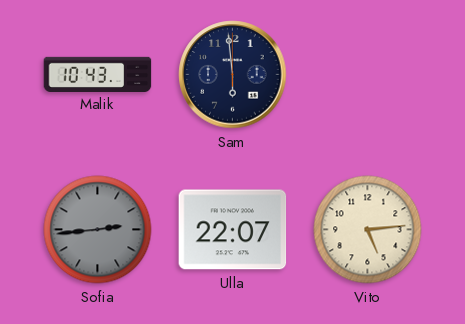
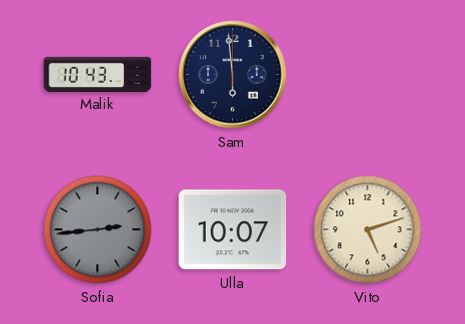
Ulla: 22:07 -> 10:07 (233, 230)
Vito: 5:14 -> 5:12 (368, 230)
